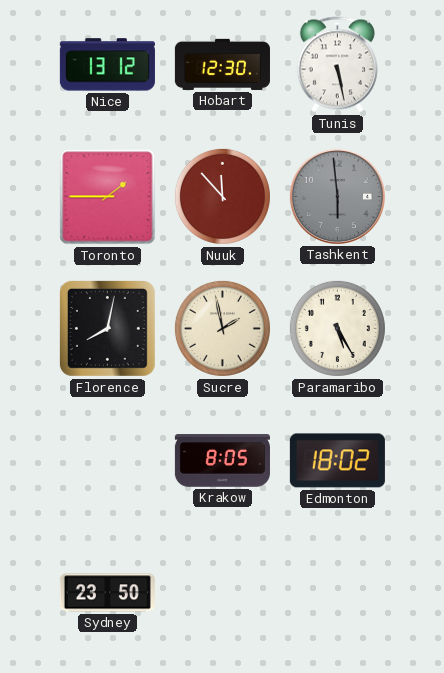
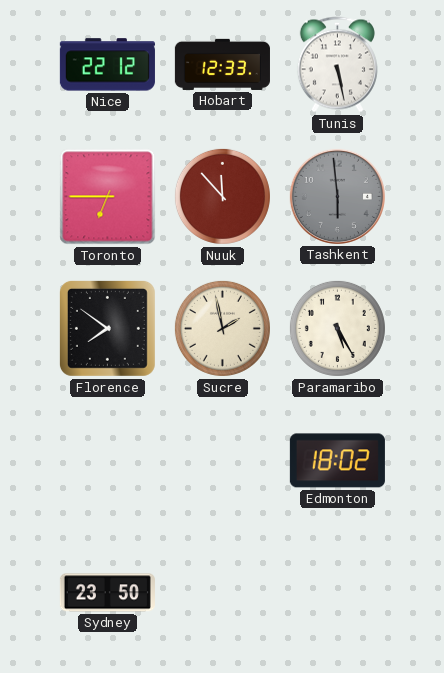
Nice: 13:12 -> 22:12 (107, 65)
Hobart: 12:30 -> 12:33 (222, 64)
Toronto: 1:45 -> 6:45 (108, 197)
Florence: 8:02 -> 7:51 (107, 328)
Krakow: 8:05 -> none (222, 461)
